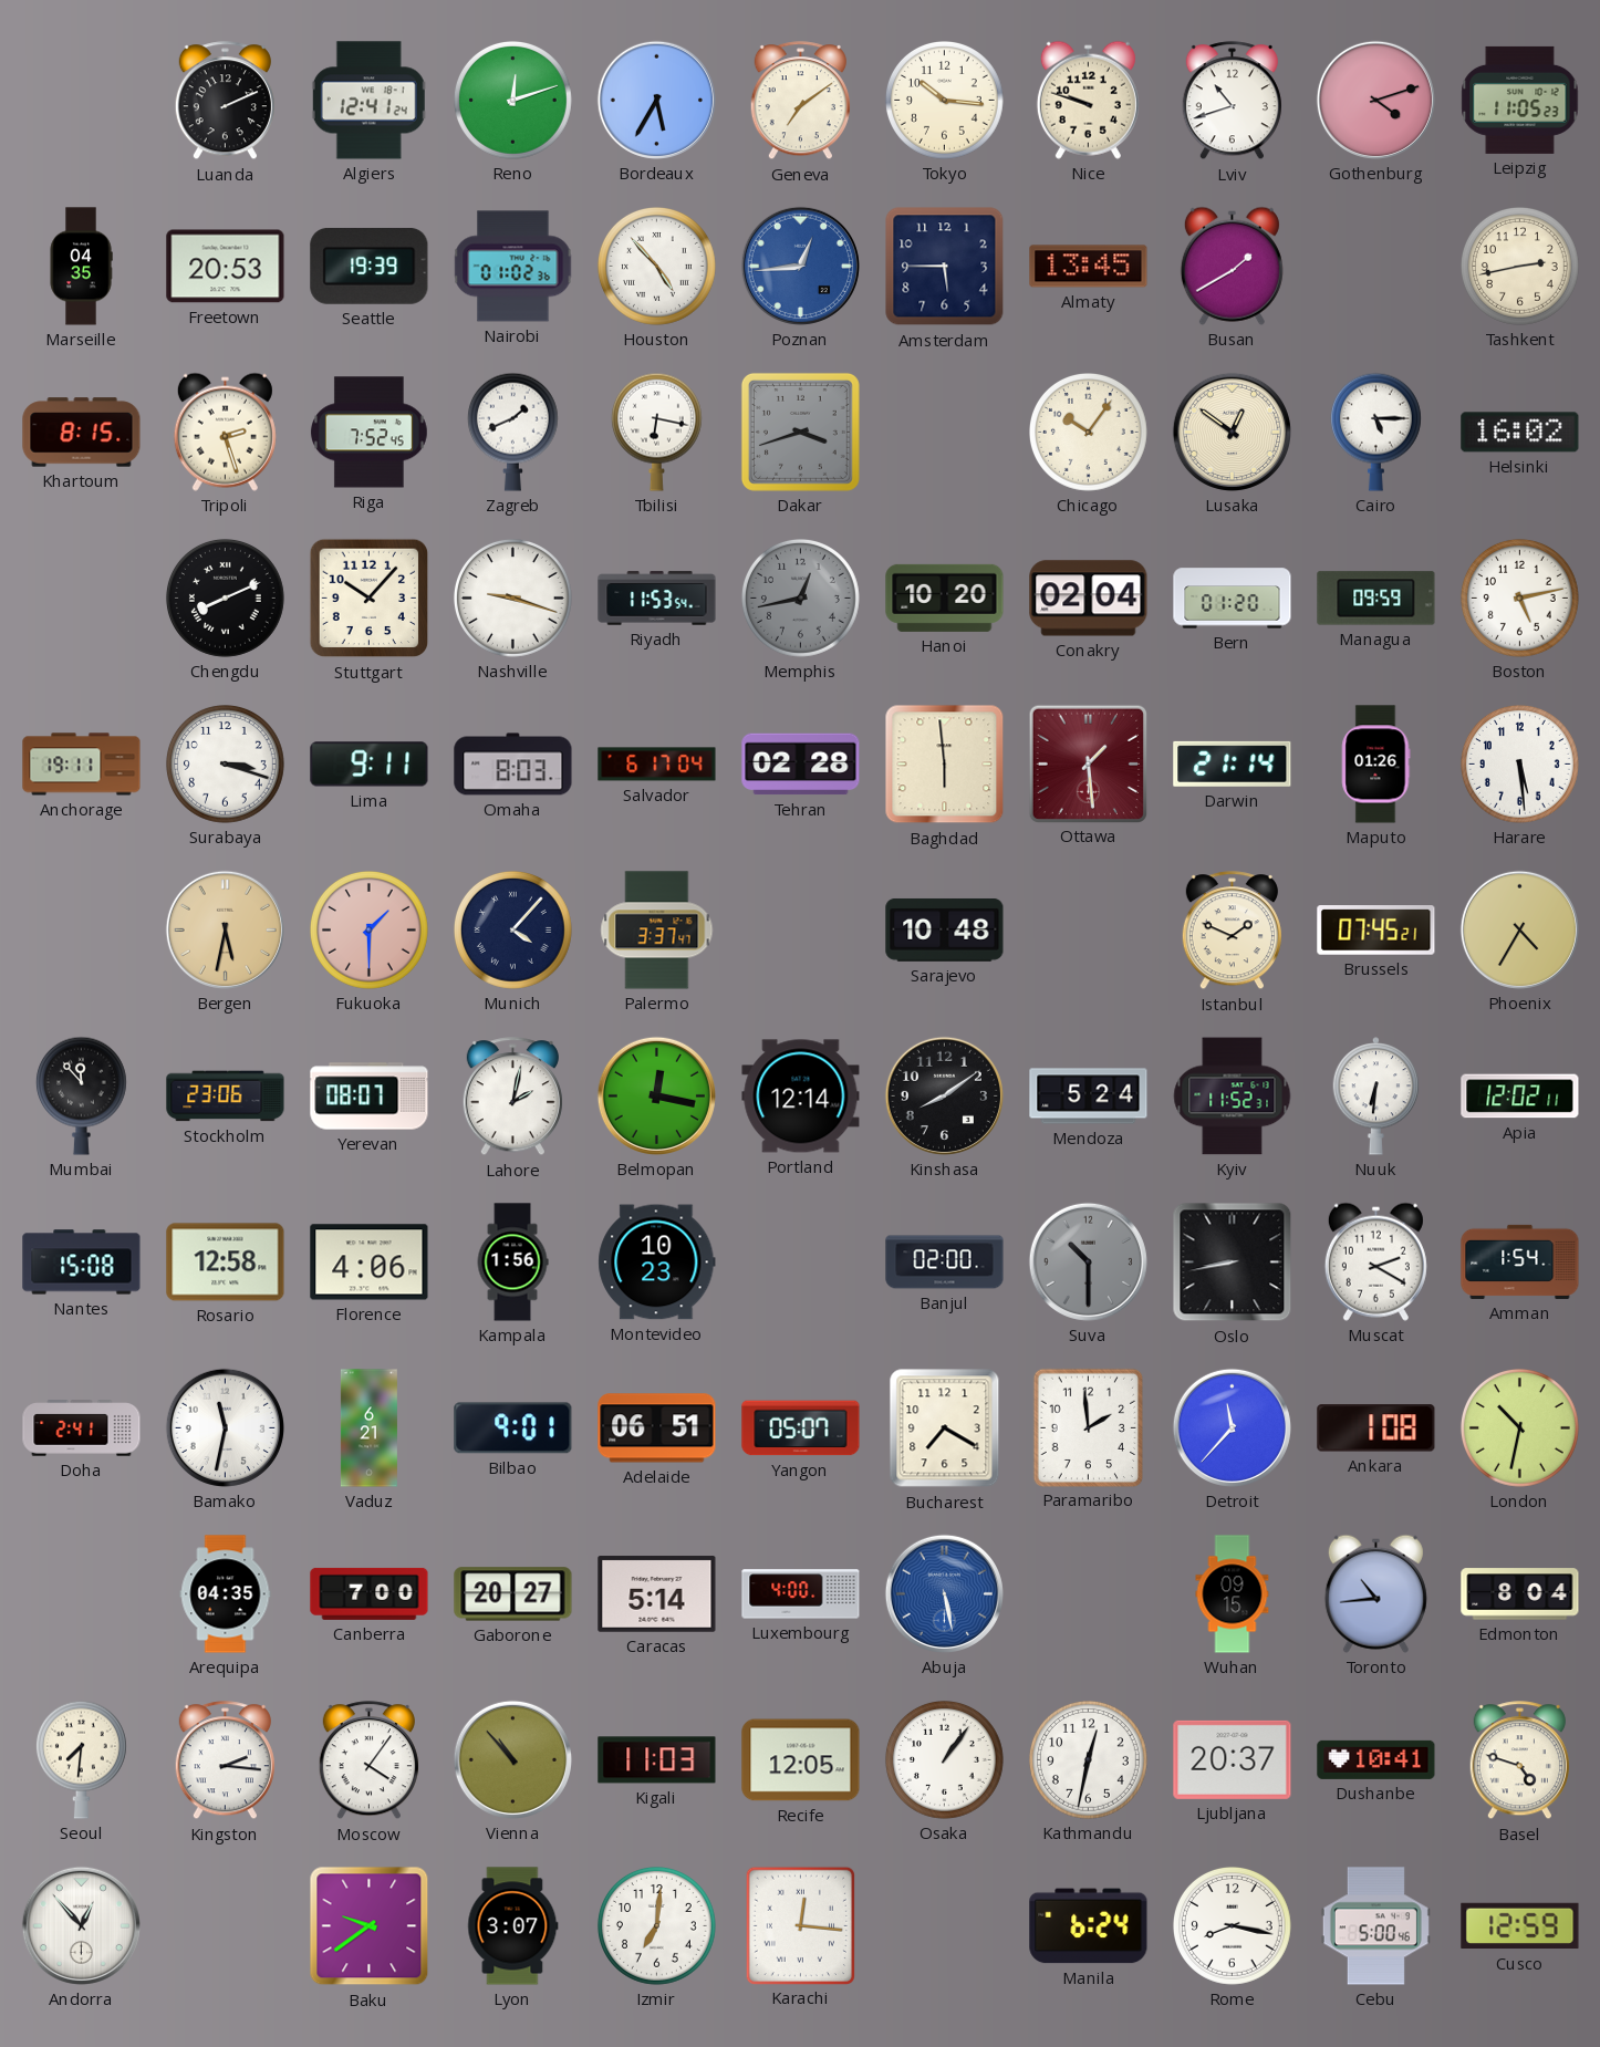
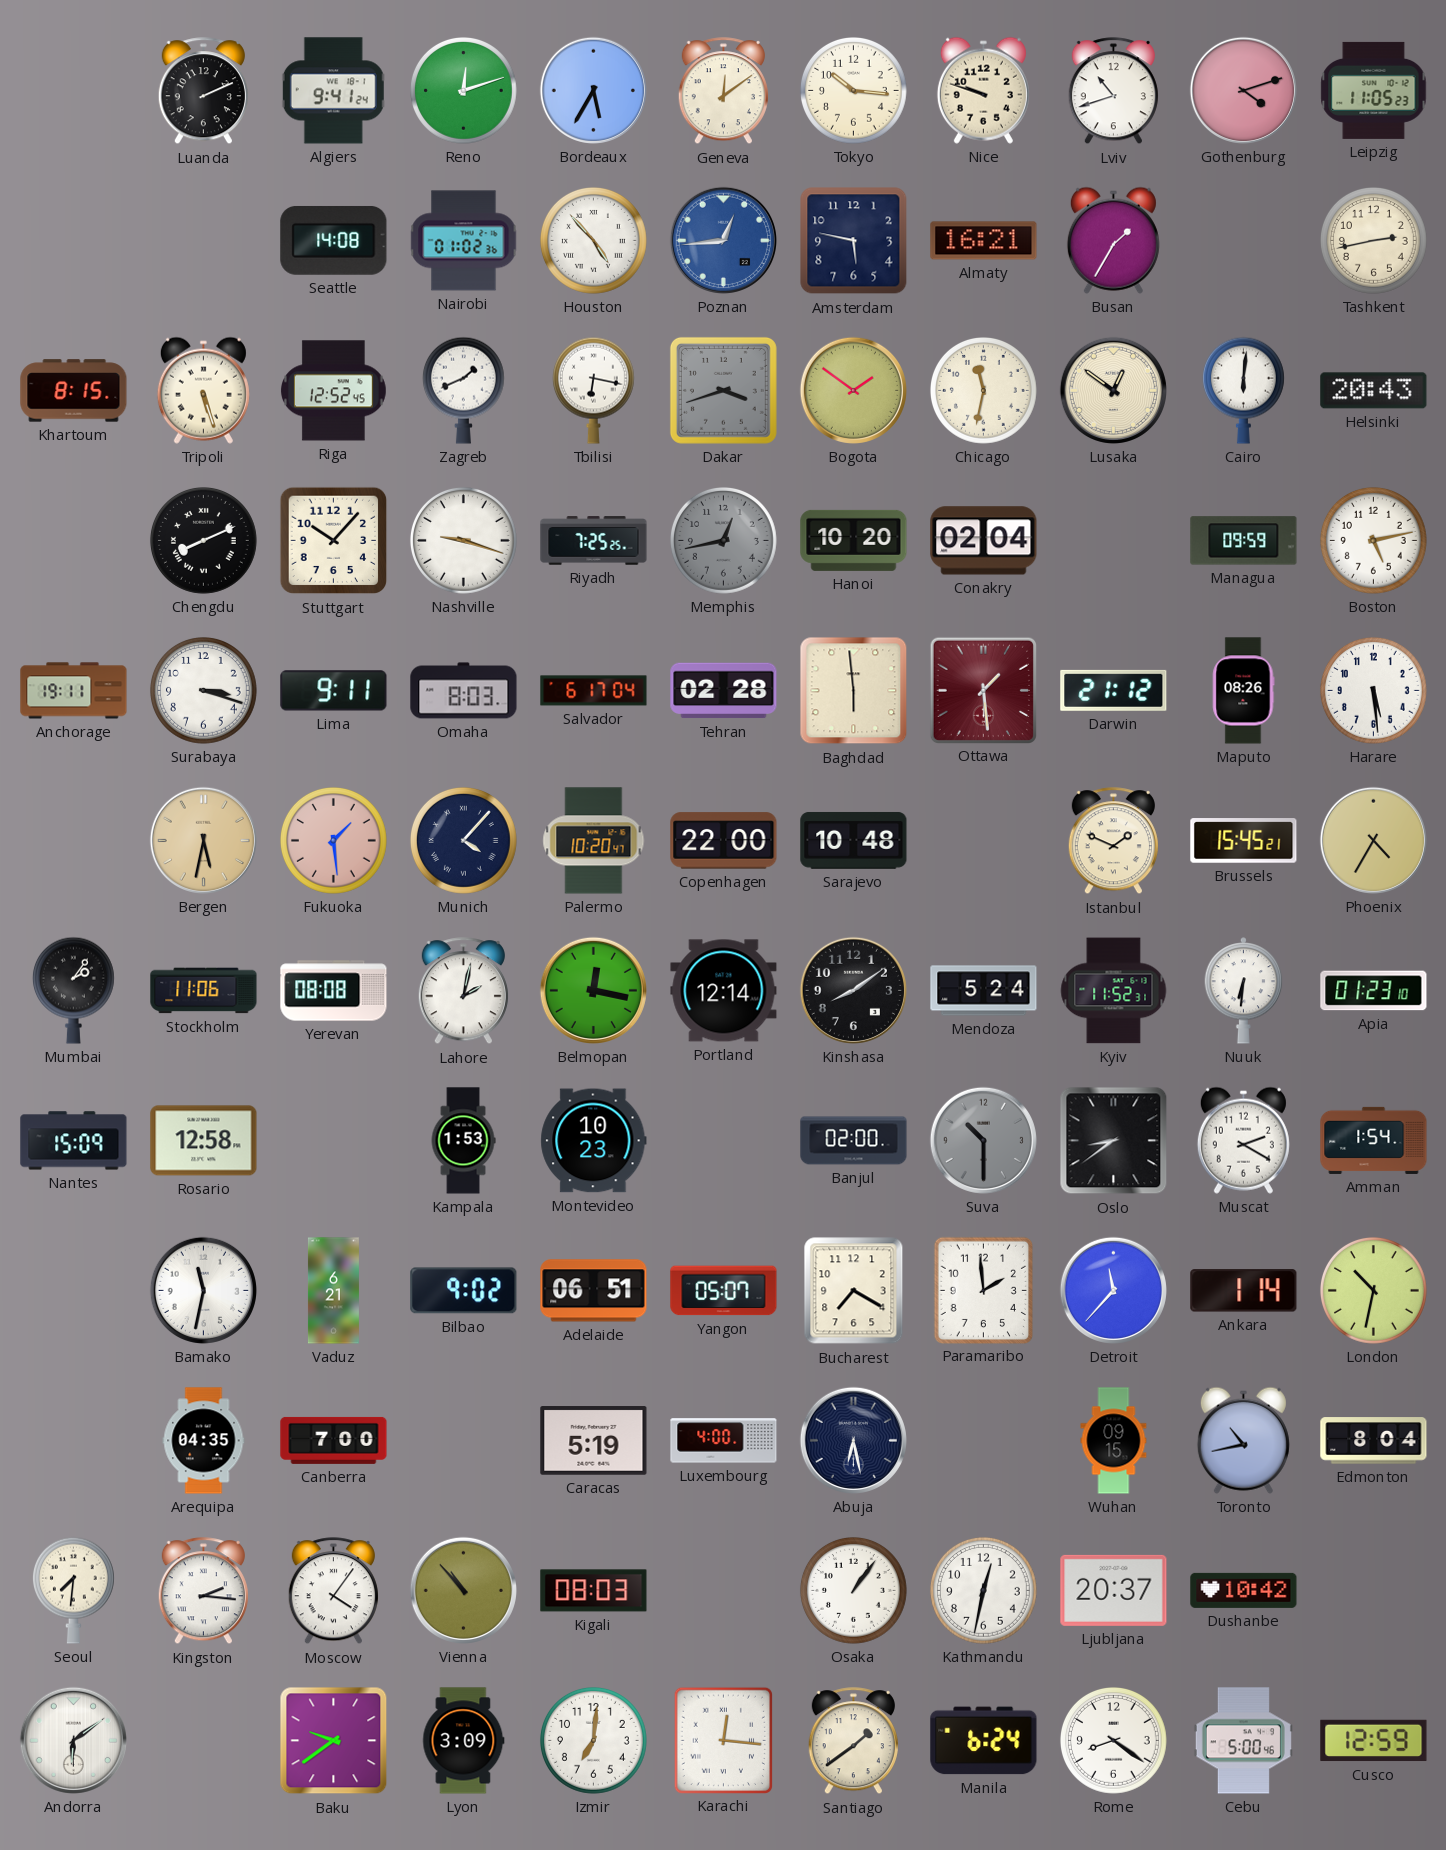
Algiers: 12:41 -> 9:41 (334, 91)
Geneva: 7:09 -> 12:09 (723, 91)
Marseille: 04:35 -> none (81, 267)
Freetown: 20:53 -> none (226, 267)
Seattle: 19:39 -> 14:08 (334, 240)
Amsterdam: 5:45 -> 5:47 (854, 241)
Almaty: 13:45 -> 16:21 (984, 241)
Busan: 1:40 -> 1:35 (1113, 240)
Tripoli: 2:27 -> 5:27 (203, 390)
Riga: 7:52 -> 12:52 (333, 391)
Bogota: none -> 1:51 (853, 390)
Chicago: 10:06 -> 11:32 (984, 391)
Cairo: 5:15 -> 6:01 (1243, 390)
Helsinki: 16:02 -> 20:43 (1374, 391)
Riyadh: 11:53 -> 7:25 (594, 541)
Bern: 01:20 -> none (1233, 599)
Darwin: 21:14 -> 21:12 (1114, 690)
Maputo: 01:26 -> 08:26 (1244, 691)
Fukuoka: 1:30 -> 1:29 (334, 841)
Palermo: 3:37 -> 10:20 (594, 841)
Copenhagen: none -> 22:00 (724, 841)
Brussels: 07:45 -> 15:45 (1244, 841)
Mumbai: 11:53 -> 2:06 (73, 990)
Stockholm: 23:06 -> 11:06 (204, 991)
Yerevan: 08:07 -> 08:08 (334, 991)
Apia: 12:02 -> 01:23 (1374, 991)
Nantes: 15:08 -> 15:09 (74, 1141)
Florence: 4:06 -> none (370, 1263)
Kampala: 1:56 -> 1:53 (463, 1141)
Oslo: 8:43 -> 8:39 (1114, 1141)
Doha: 2:41 -> none (82, 1428)
Bilbao: 9:01 -> 9:02 (464, 1291)
Ankara: 1:08 -> 1:14 (1244, 1291)
Gaborone: 20:27 -> none (513, 1594)
Caracas: 5:14 -> 5:19 (594, 1441)
Abuja: 5:28 -> 6:28 (853, 1440)
Abuja dial: blue -> navy (853, 1440)
Toronto: 10:44 -> 10:43 (1243, 1440)
Kigali: 11:03 -> 08:03 (594, 1591)
Recife: 12:05 -> none (801, 1760)
Dushanbe: 10:41 -> 10:42 (1244, 1590)
Basel: 4:48 -> none (1519, 1760)
Andorra: 12:53 -> 6:09 (73, 1740)
Lyon: 3:07 -> 3:09 (464, 1741)
Santiago: none -> 1:39 (853, 1741)
Rome: 8:17 -> 8:21 (1114, 1741)
